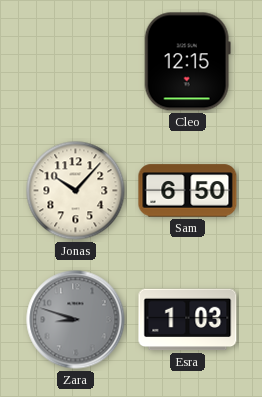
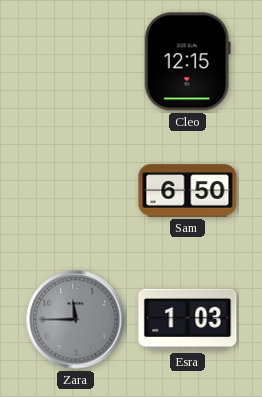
Jonas: 10:07 -> none (76, 191)
Zara: 8:48 -> 11:45 (76, 320)
